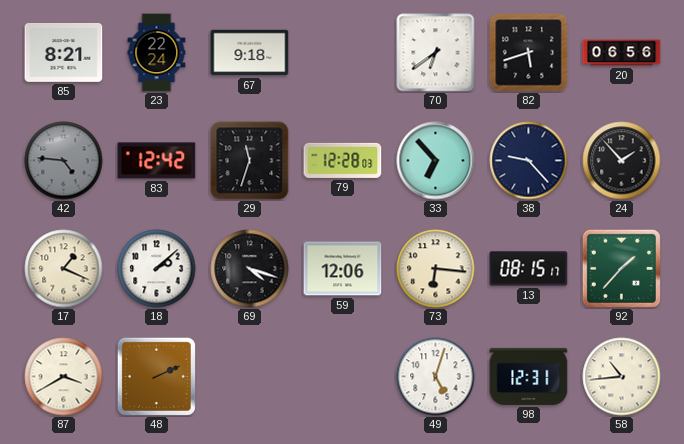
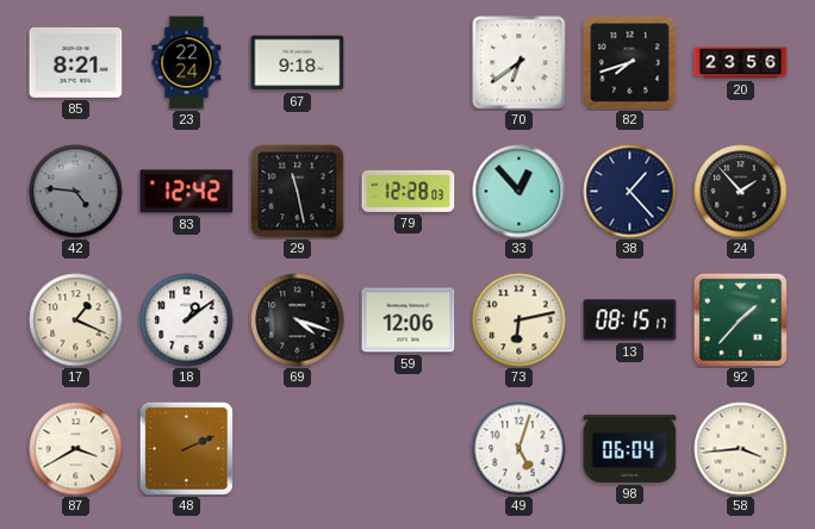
82: 5:42 -> 7:42 (630, 63)
20: 06:56 -> 23:56 (741, 63)
29: 11:33 -> 11:28 (298, 192)
33: 6:53 -> 12:53 (520, 192)
38: 9:23 -> 1:23 (630, 192)
18: 2:08 -> 1:09 (187, 320)
73: 6:16 -> 6:13 (520, 320)
98: 12:31 -> 06:04 (630, 448)
58: 10:44 -> 3:44 (741, 449)
